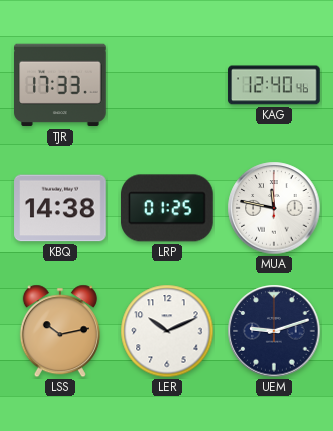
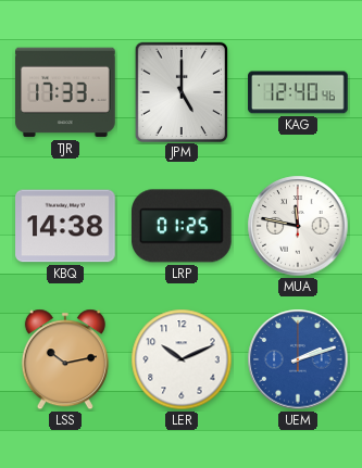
JPM: none -> 5:00 (182, 91)
UEM: 9:12 -> 2:12 (298, 359)
UEM dial: navy -> blue (298, 359)
